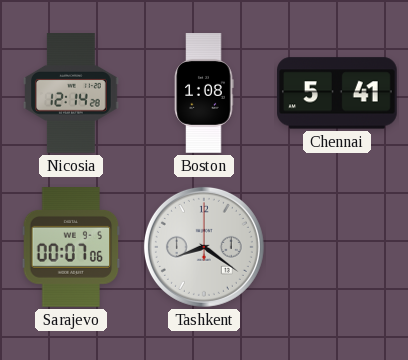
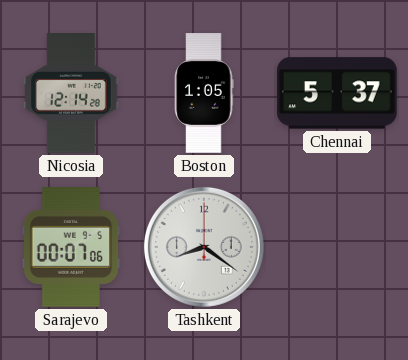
Boston: 1:08 -> 1:05 (204, 93)
Chennai: 5:41 -> 5:37 (338, 93)
